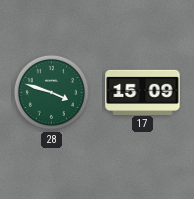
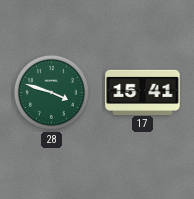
17: 15:09 -> 15:41 (143, 92)
